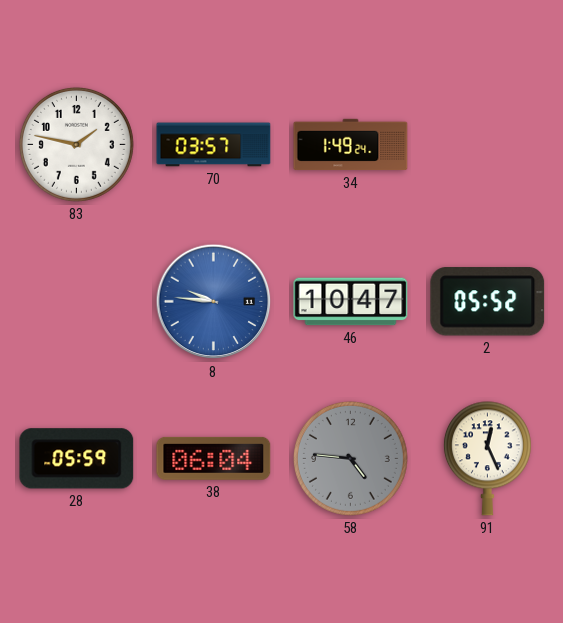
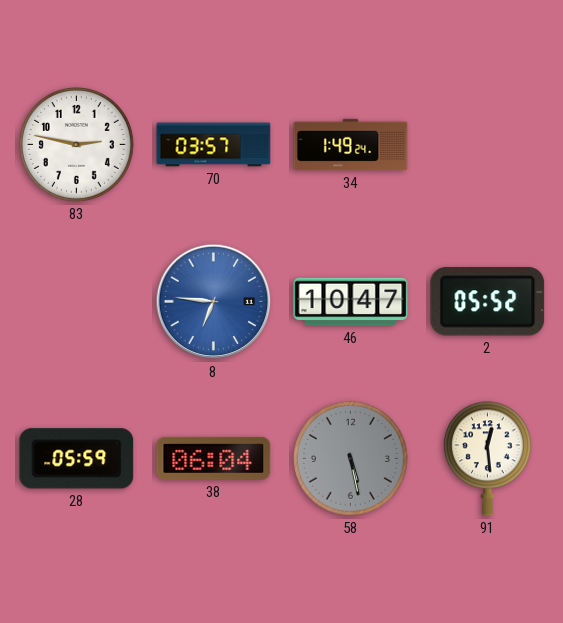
83: 1:47 -> 2:47 (76, 144)
8: 9:46 -> 6:46 (214, 302)
58: 4:46 -> 5:28 (350, 458)
91: 12:26 -> 12:29 (487, 459)
